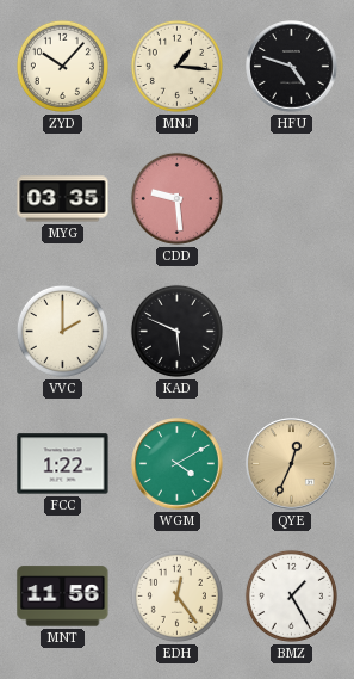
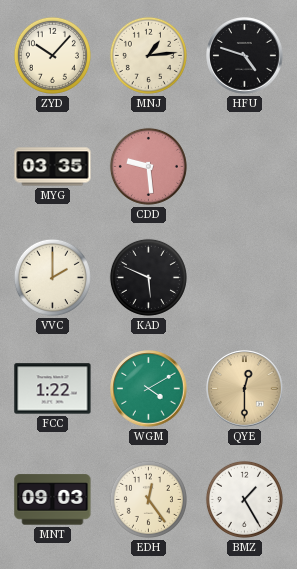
MNJ: 1:16 -> 1:14 (148, 55)
QYE: 12:34 -> 12:30 (245, 389)
MNT: 11:56 -> 09:03 (53, 500)
